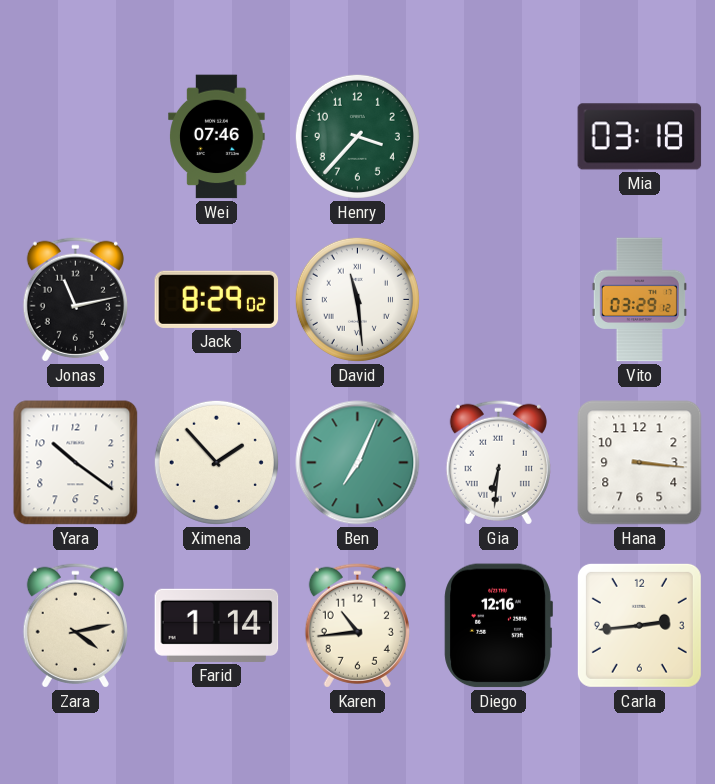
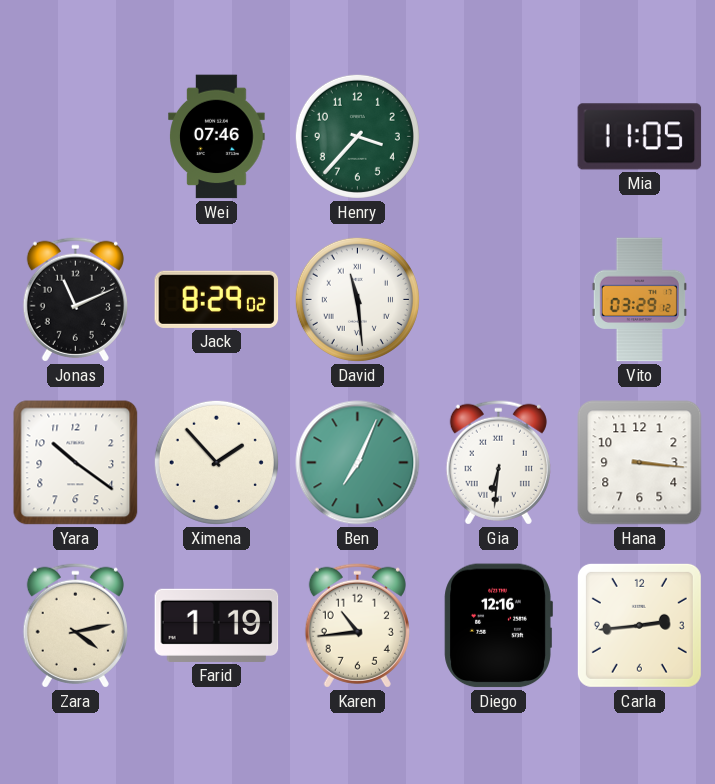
Mia: 03:18 -> 11:05 (640, 137)
Jonas: 11:13 -> 11:11 (75, 299)
Farid: 1:14 -> 1:19 (217, 625)
